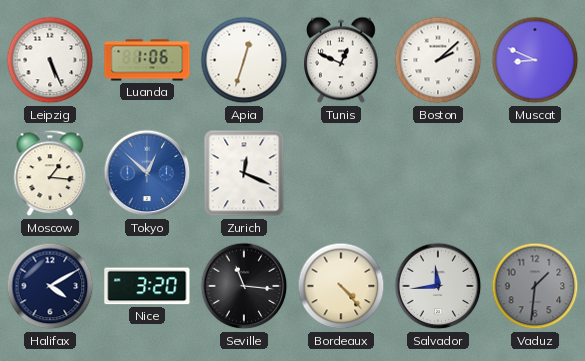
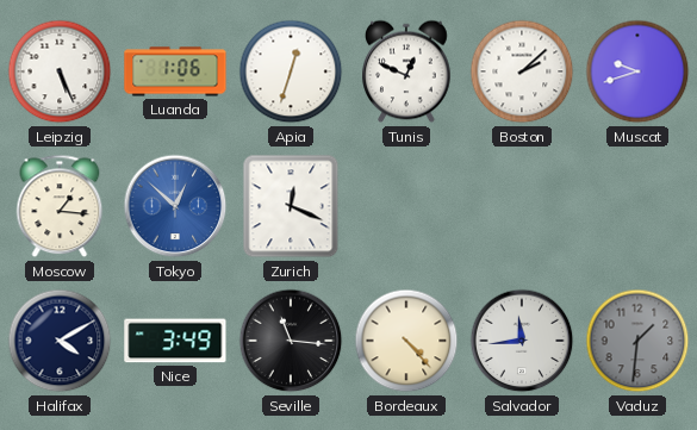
Muscat: 8:49 -> 9:42 (637, 71)
Nice: 3:20 -> 3:49 (175, 341)
